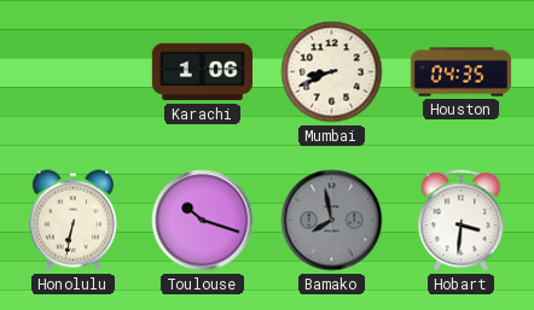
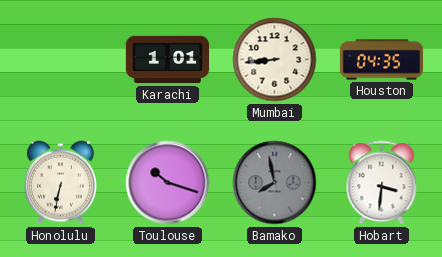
Karachi: 1:06 -> 1:01 (167, 60)
Mumbai: 8:41 -> 8:44 (275, 60)
